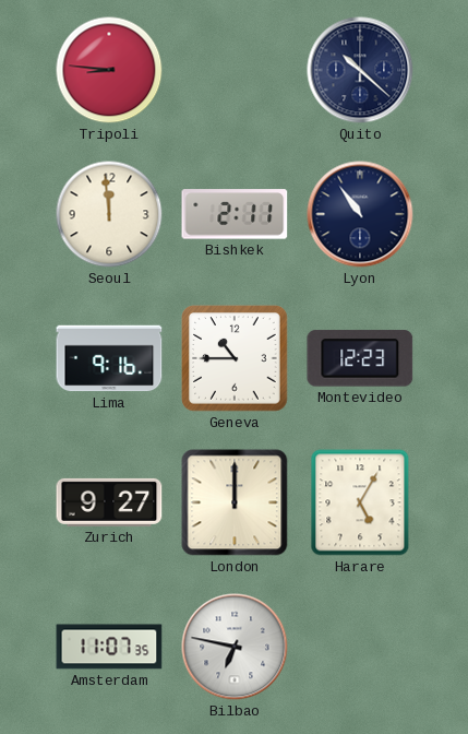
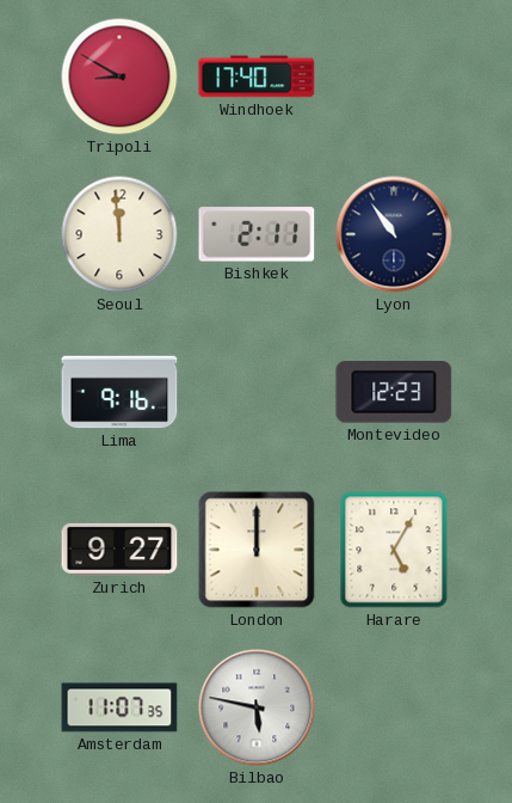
Tripoli: 8:46 -> 8:50 (119, 76)
Windhoek: none -> 17:40 (257, 76)
Quito: 10:22 -> none (360, 70)
Geneva: 10:45 -> none (235, 358)
Bilbao: 6:47 -> 5:47 (257, 707)
